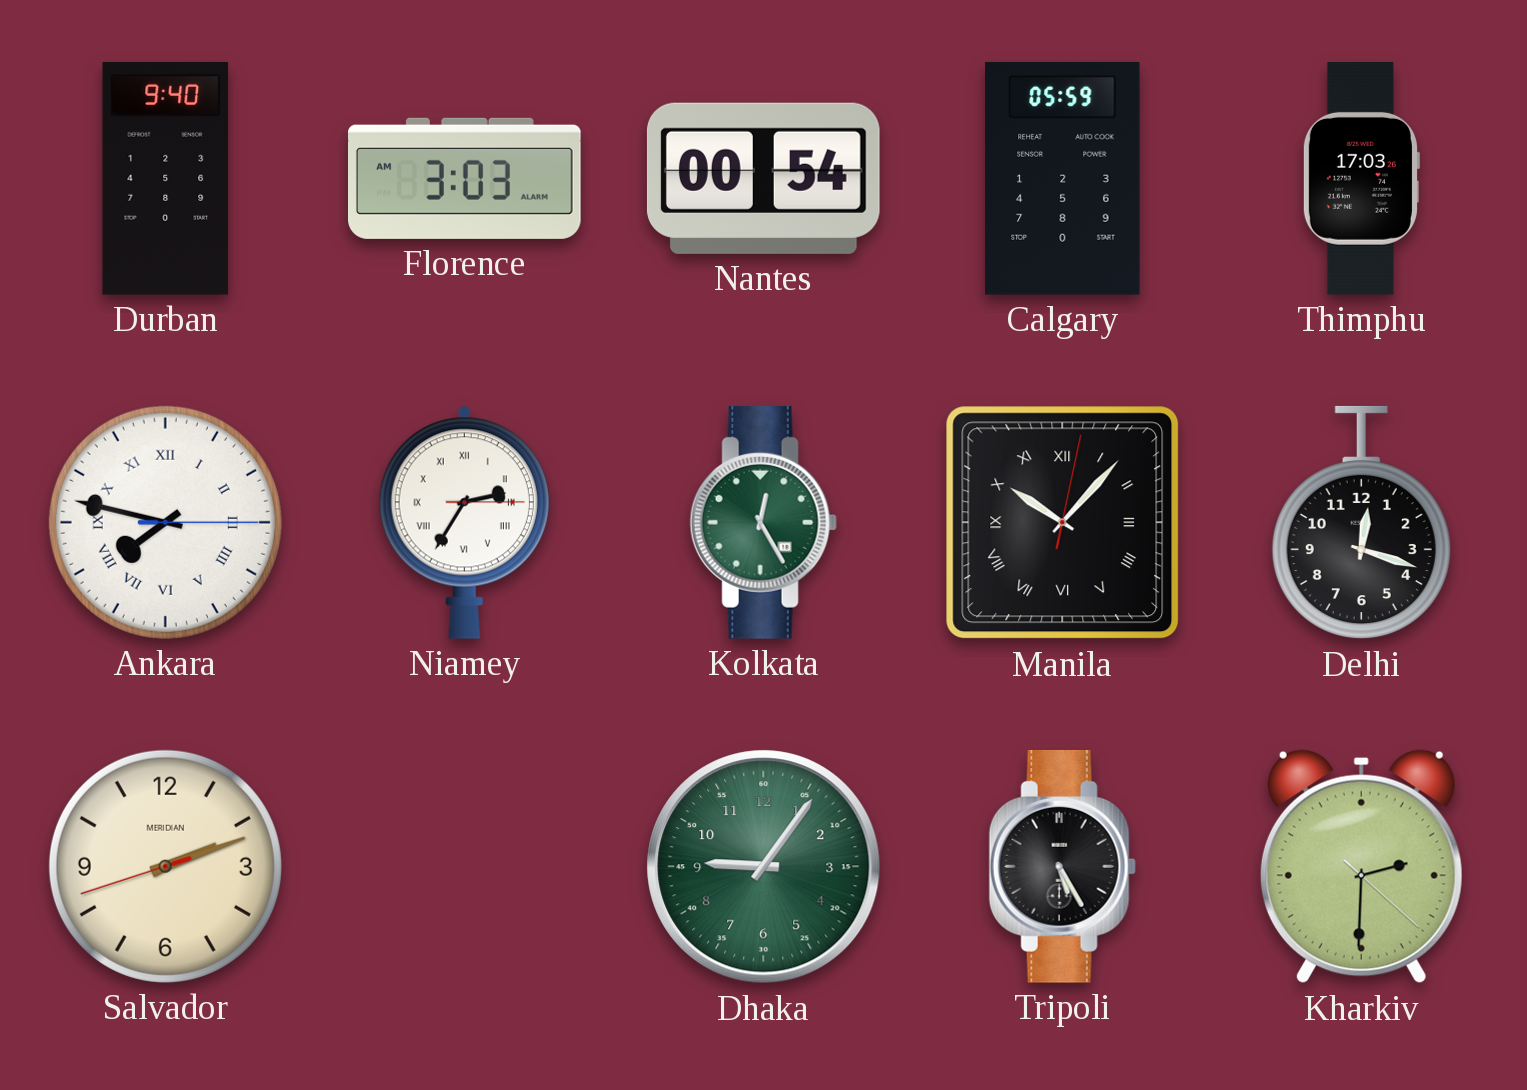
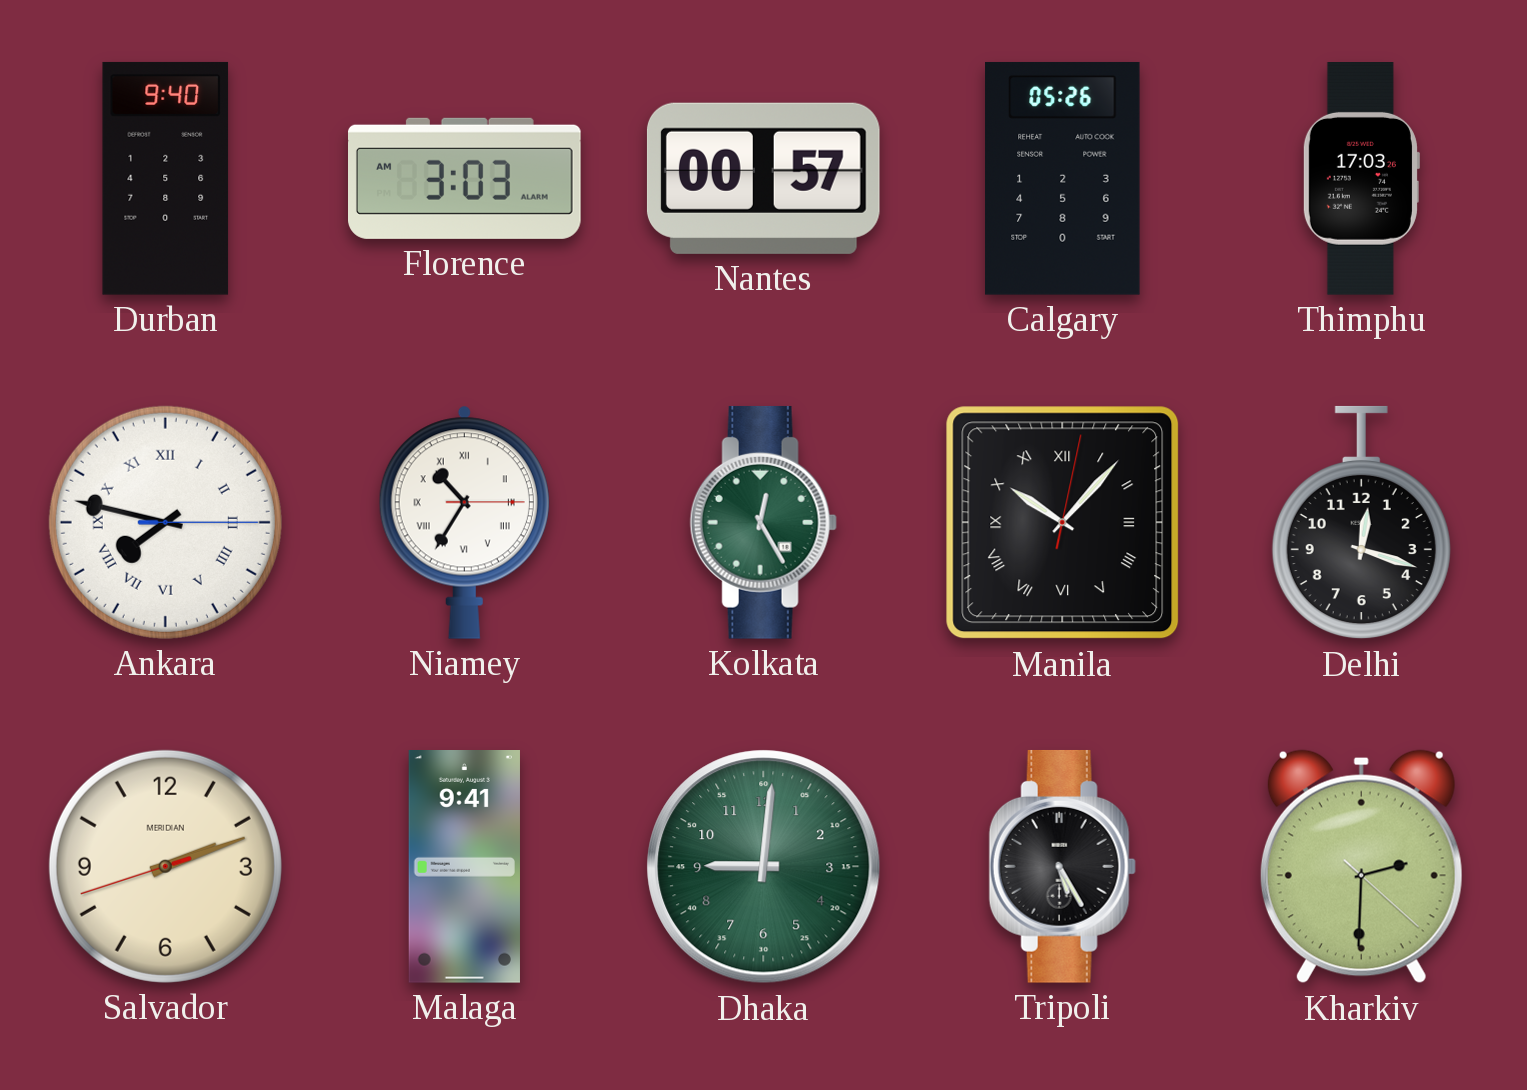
Nantes: 00:54 -> 00:57 (763, 178)
Calgary: 05:59 -> 05:26 (1063, 178)
Niamey: 2:35 -> 10:35 (464, 522)
Malaga: none -> 9:41 (464, 867)
Dhaka: 9:06 -> 9:01 (764, 867)
